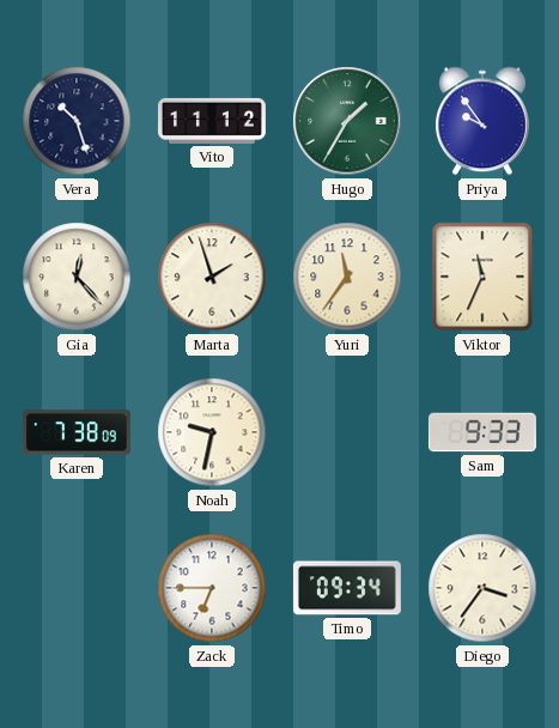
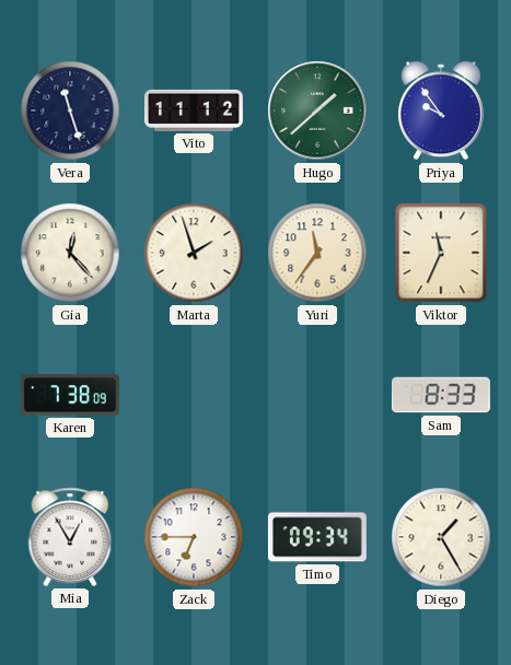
Vera: 10:27 -> 11:27 (70, 110)
Hugo: 1:35 -> 1:38 (317, 110)
Noah: 9:32 -> none (212, 432)
Sam: 9:33 -> 8:33 (441, 395)
Mia: none -> 12:55 (70, 537)
Diego: 3:36 -> 1:25 (441, 537)
